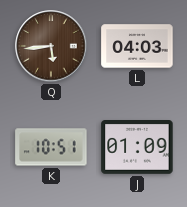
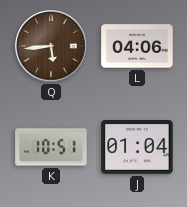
L: 04:03 -> 04:06 (137, 46)
J: 01:09 -> 01:04 (137, 148)
